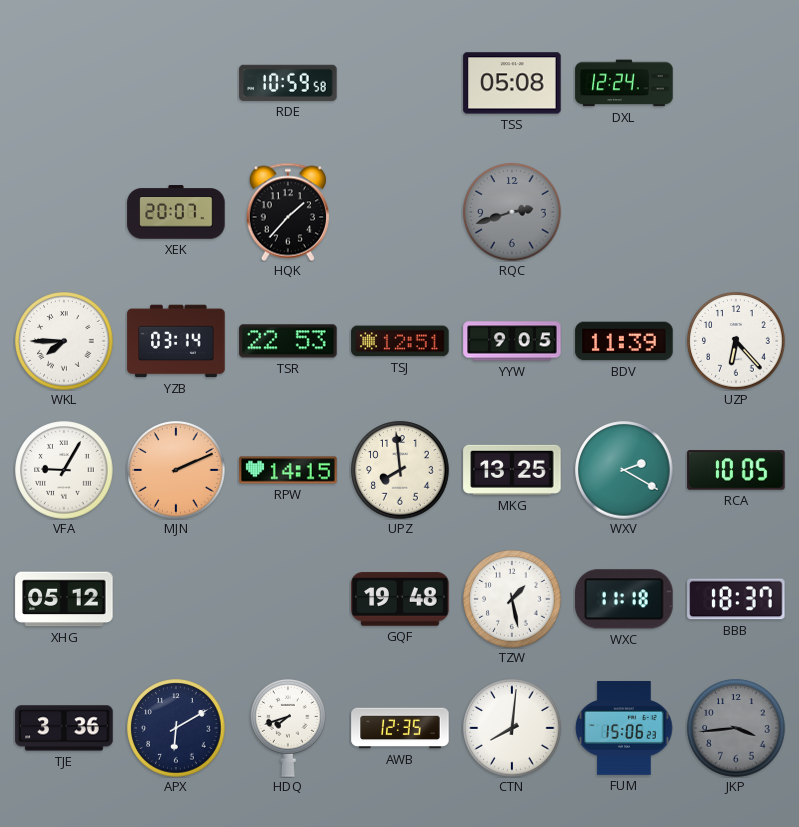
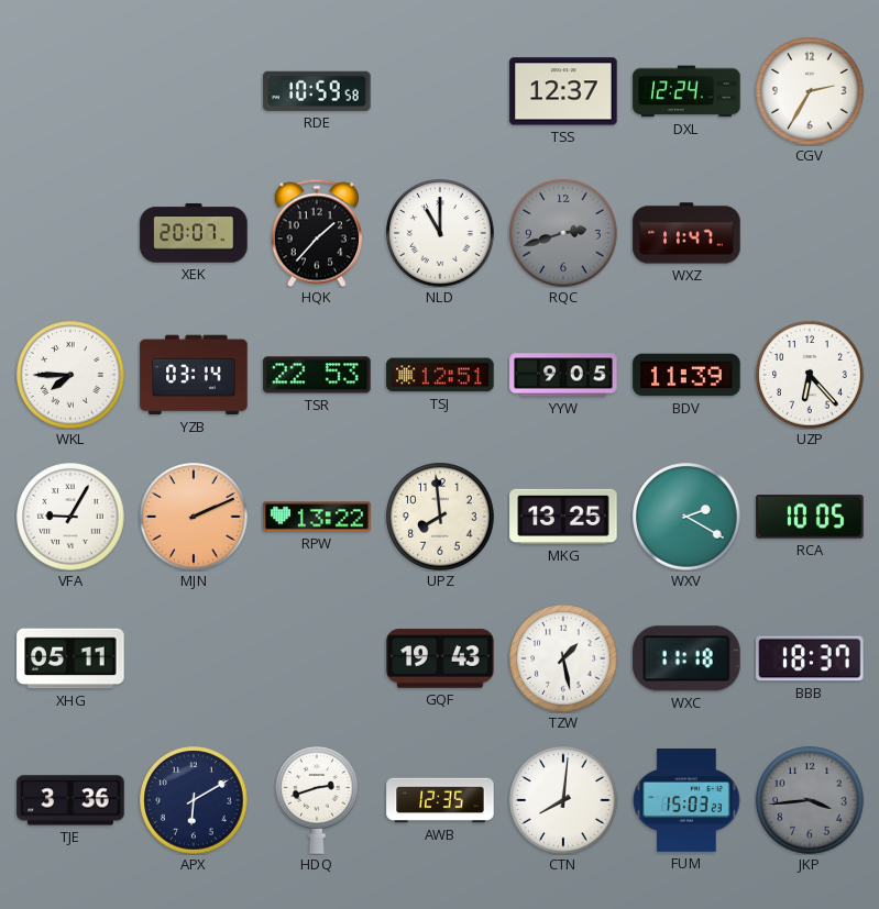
TSS: 05:08 -> 12:37 (563, 91)
CGV: none -> 2:35 (810, 91)
NLD: none -> 11:00 (440, 233)
WXZ: none -> 11:47 (686, 233)
RPW: 14:15 -> 13:22 (317, 517)
XHG: 05:12 -> 05:11 (70, 658)
GQF: 19:48 -> 19:43 (440, 658)
HDQ: 7:42 -> 2:42 (318, 801)
FUM: 15:06 -> 15:03 (686, 801)
